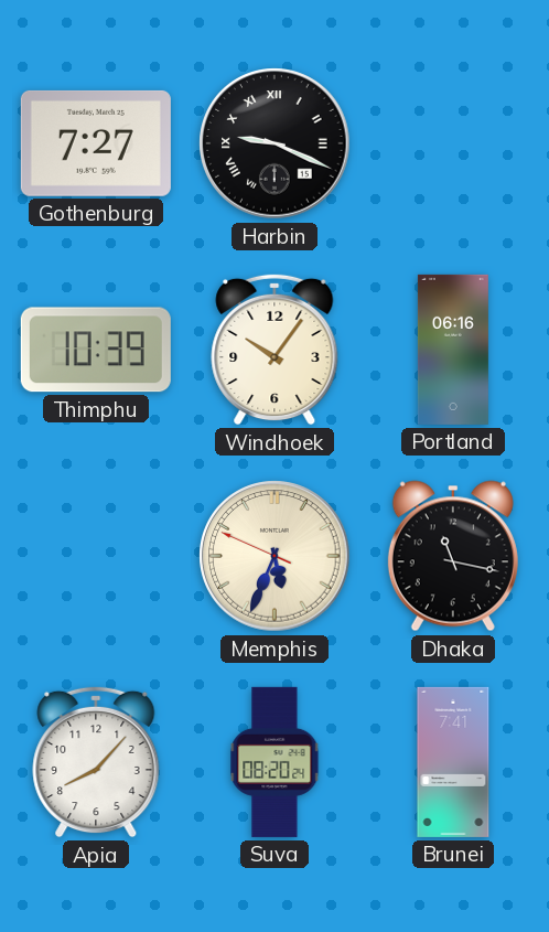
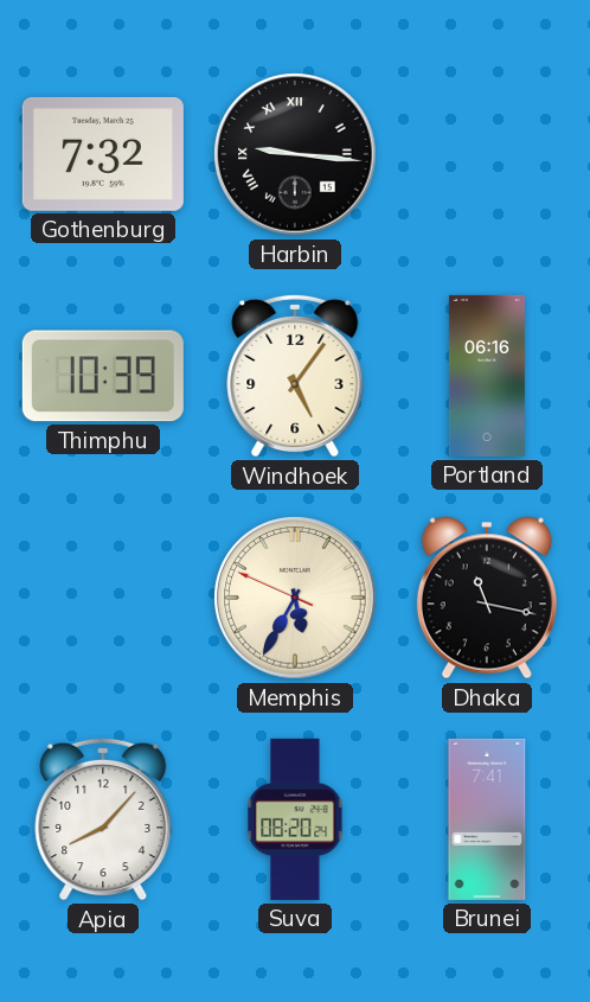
Gothenburg: 7:27 -> 7:32 (103, 154)
Harbin: 9:19 -> 9:16 (295, 154)
Windhoek: 10:06 -> 5:06 (295, 376)
Memphis: 5:33 -> 5:34 (295, 598)
